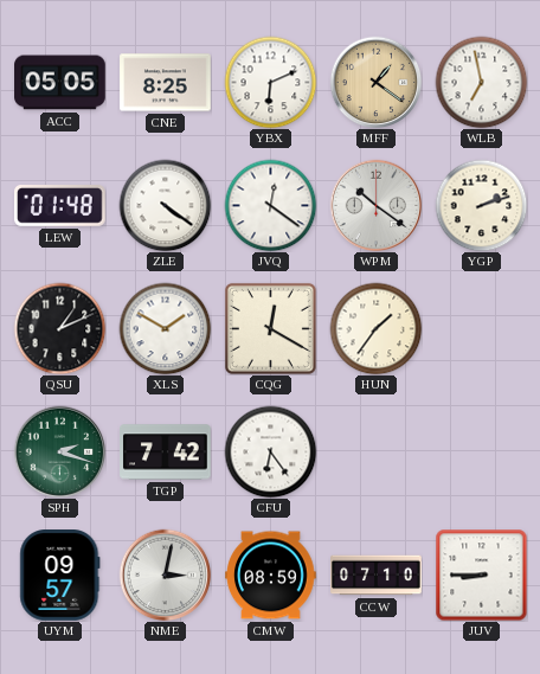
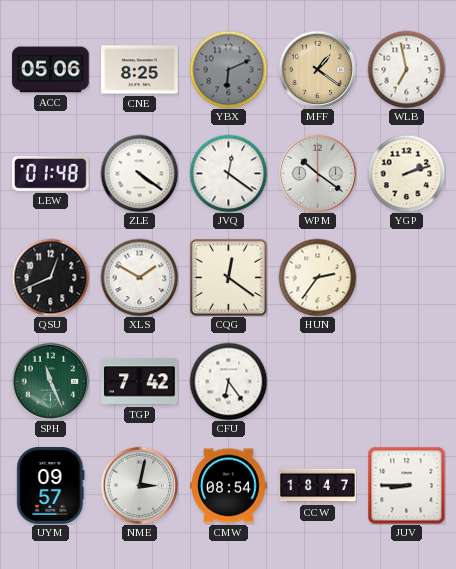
ACC: 05:05 -> 05:06 (51, 70)
YBX dial: white -> grey (228, 69)
QSU: 1:11 -> 12:41 (50, 277)
CQG: 12:20 -> 12:21 (228, 277)
HUN: 1:36 -> 2:36 (317, 277)
SPH: 2:18 -> 11:26 (50, 381)
CMW: 08:59 -> 08:54 (229, 486)
CCW: 07:10 -> 18:47 (318, 486)
